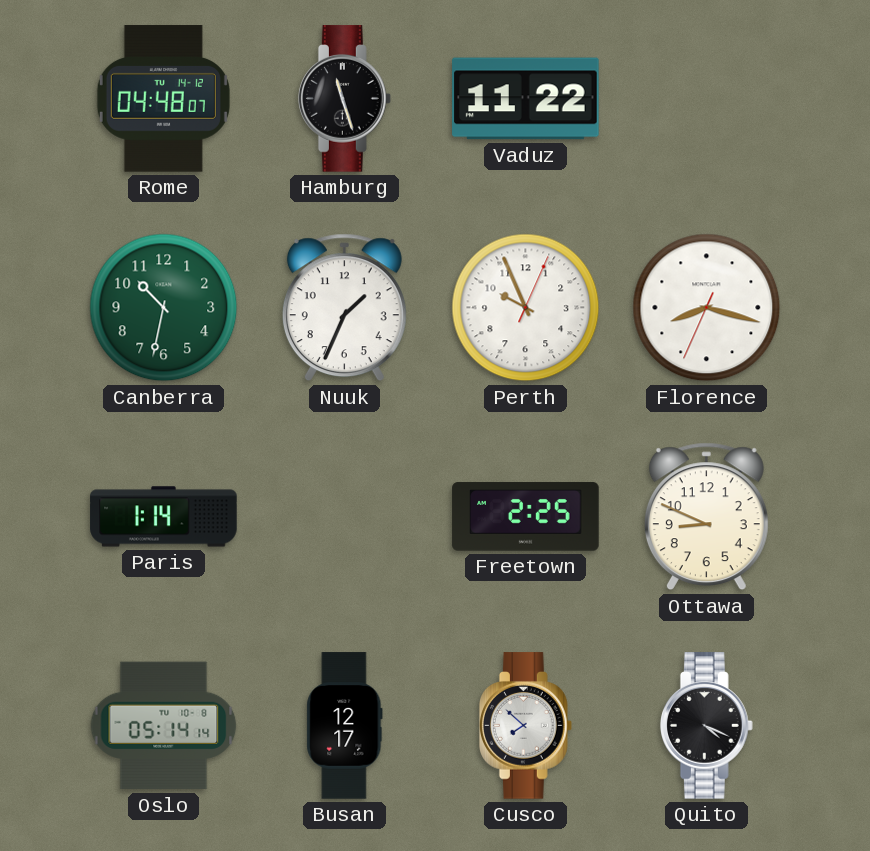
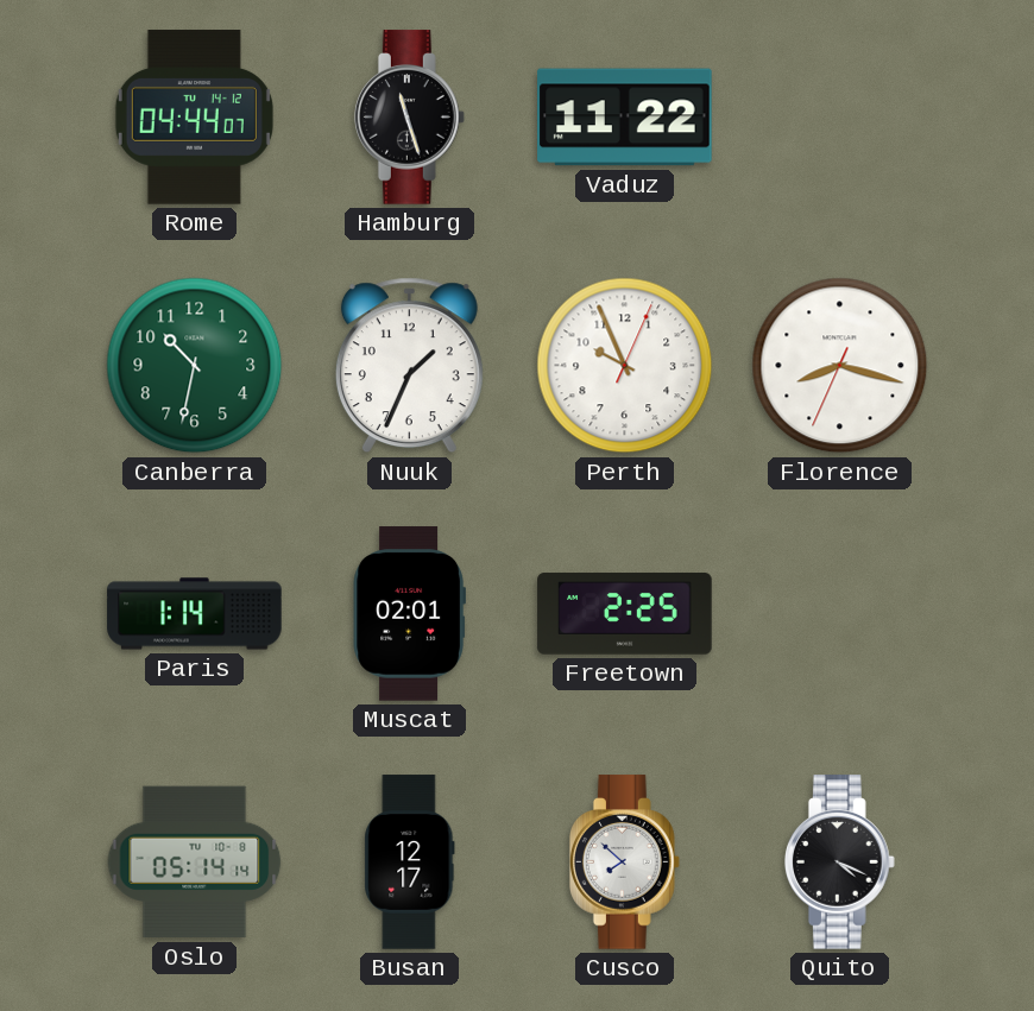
Rome: 04:48 -> 04:44 (194, 118)
Muscat: none -> 02:01 (409, 614)
Ottawa: 8:49 -> none (706, 517)
